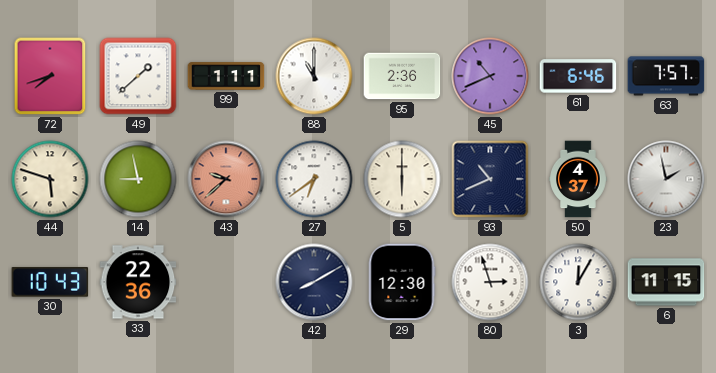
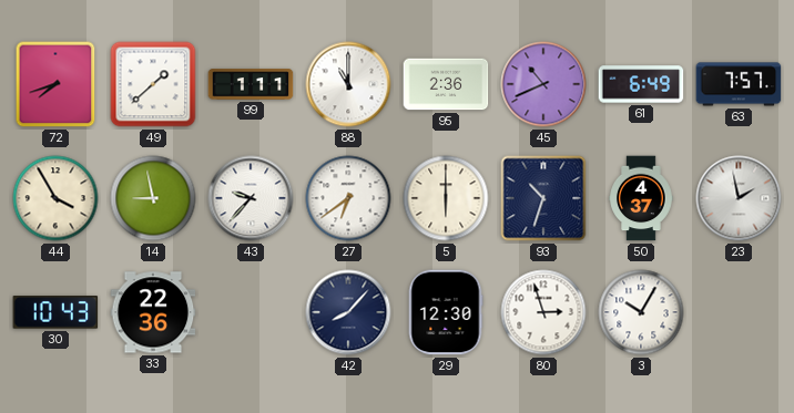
61: 6:46 -> 6:49 (641, 84)
44: 5:48 -> 3:55 (55, 198)
43: 9:38 -> 9:37 (251, 198)
43 dial: salmon -> white (251, 198)
93: 10:41 -> 10:33 (543, 198)
42: 8:10 -> 8:07 (348, 312)
3: 12:05 -> 10:05 (641, 312)
6: 11:15 -> none (666, 282)
